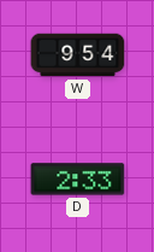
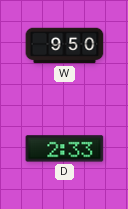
W: 9:54 -> 9:50 (65, 46)
